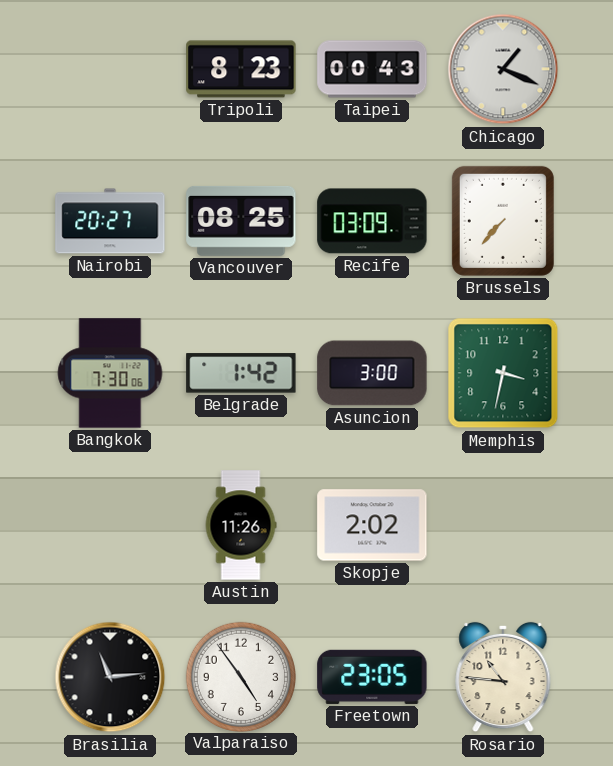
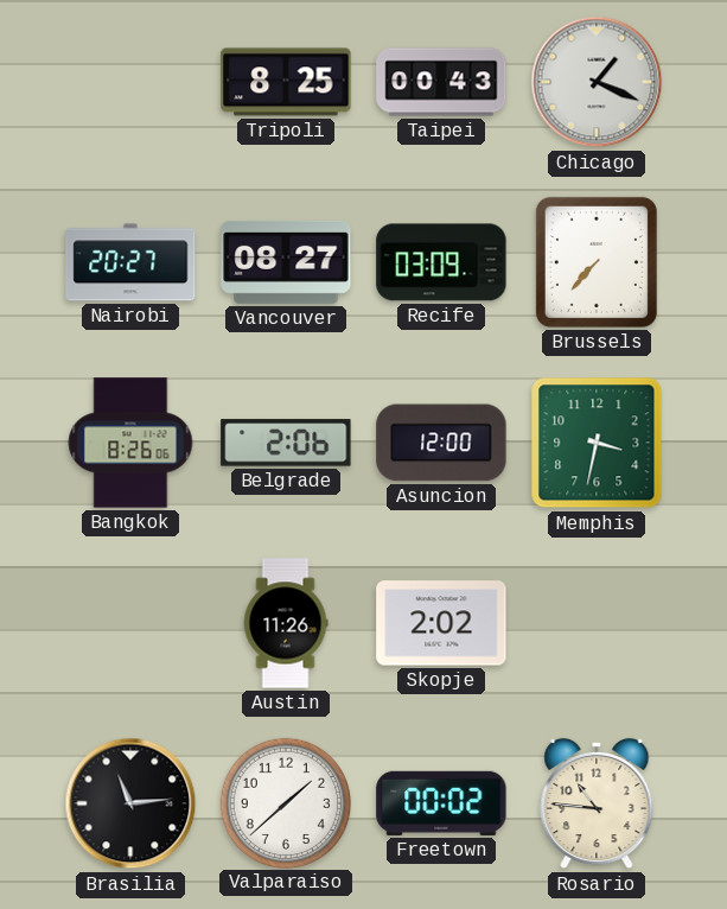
Tripoli: 8:23 -> 8:25 (286, 82)
Vancouver: 08:25 -> 08:27 (286, 262)
Bangkok: 7:30 -> 8:26 (130, 443)
Belgrade: 1:42 -> 2:06 (286, 443)
Asuncion: 3:00 -> 12:00 (441, 443)
Valparaiso: 4:54 -> 1:38 (285, 802)
Freetown: 23:05 -> 00:02 (441, 803)
